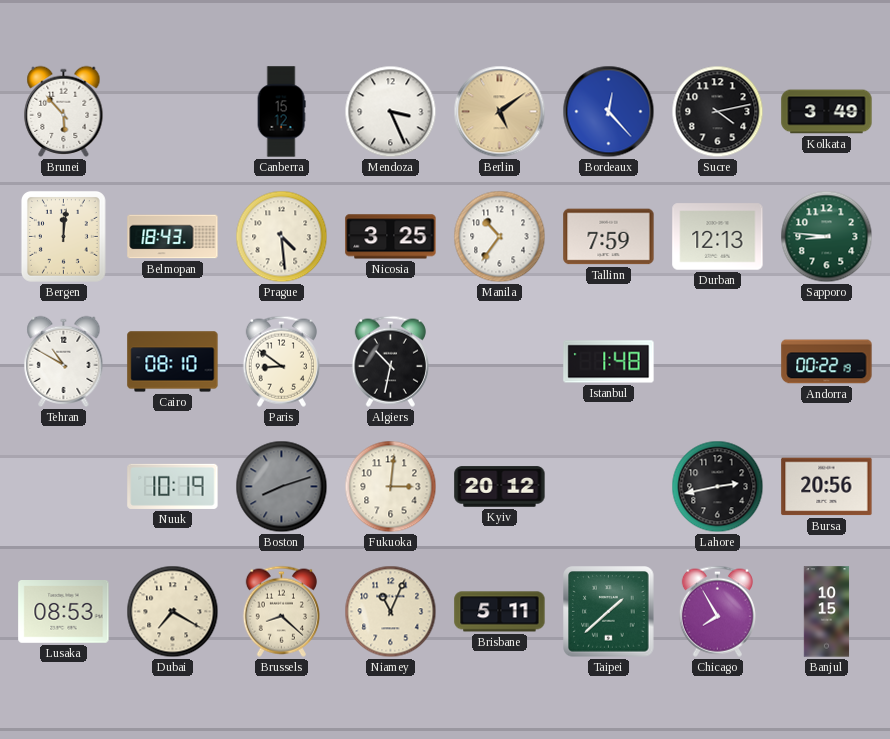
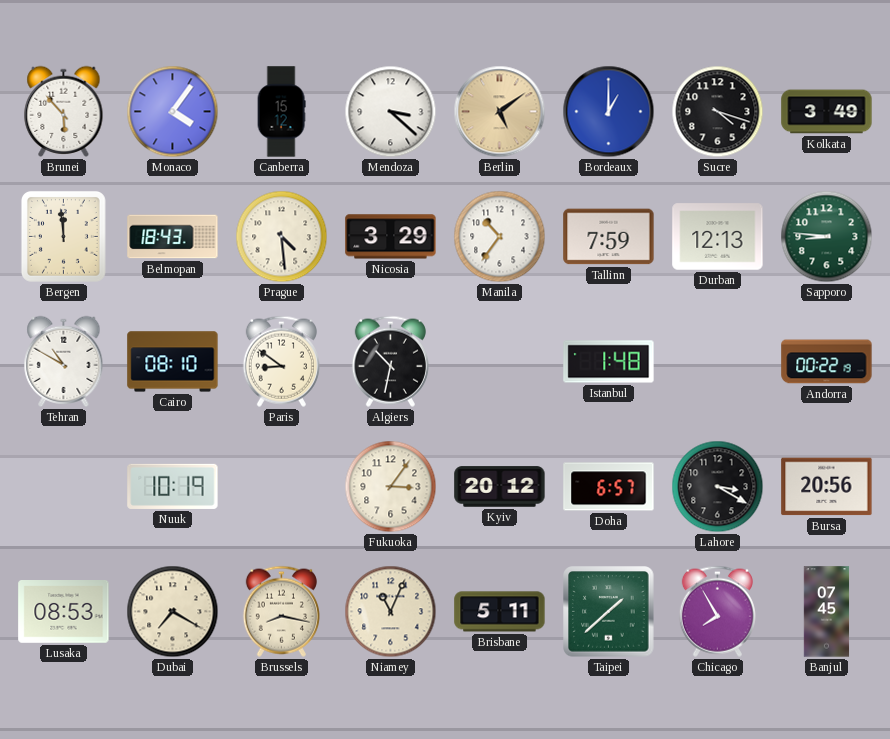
Monaco: none -> 4:06 (173, 112)
Mendoza: 3:26 -> 3:22 (391, 112)
Bordeaux: 12:23 -> 1:00 (609, 112)
Sucre: 4:13 -> 4:18 (718, 112)
Bergen: 12:01 -> 11:59 (63, 236)
Nicosia: 3:25 -> 3:29 (391, 237)
Boston: 8:12 -> none (282, 487)
Fukuoka: 3:01 -> 3:06 (391, 487)
Doha: none -> 6:57 (609, 487)
Lahore: 2:43 -> 3:20 (718, 487)
Brussels: 8:22 -> 8:17 (281, 611)
Banjul: 10:15 -> 07:45 (827, 612)
